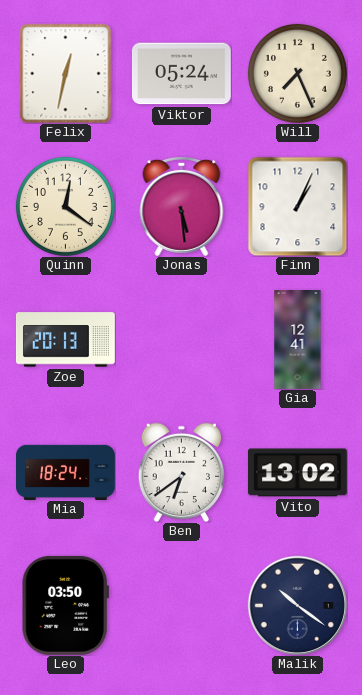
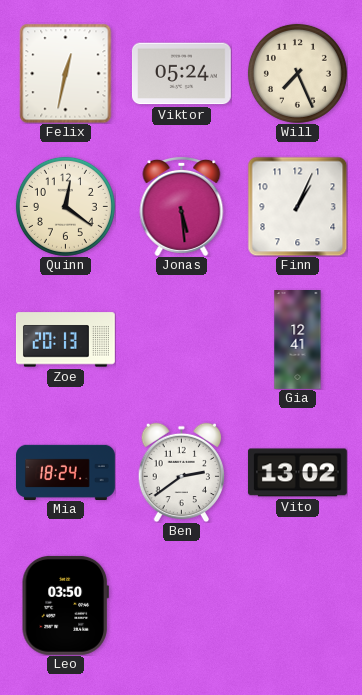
Ben: 6:39 -> 2:39 (181, 472)
Malik: 10:21 -> none (297, 605)
